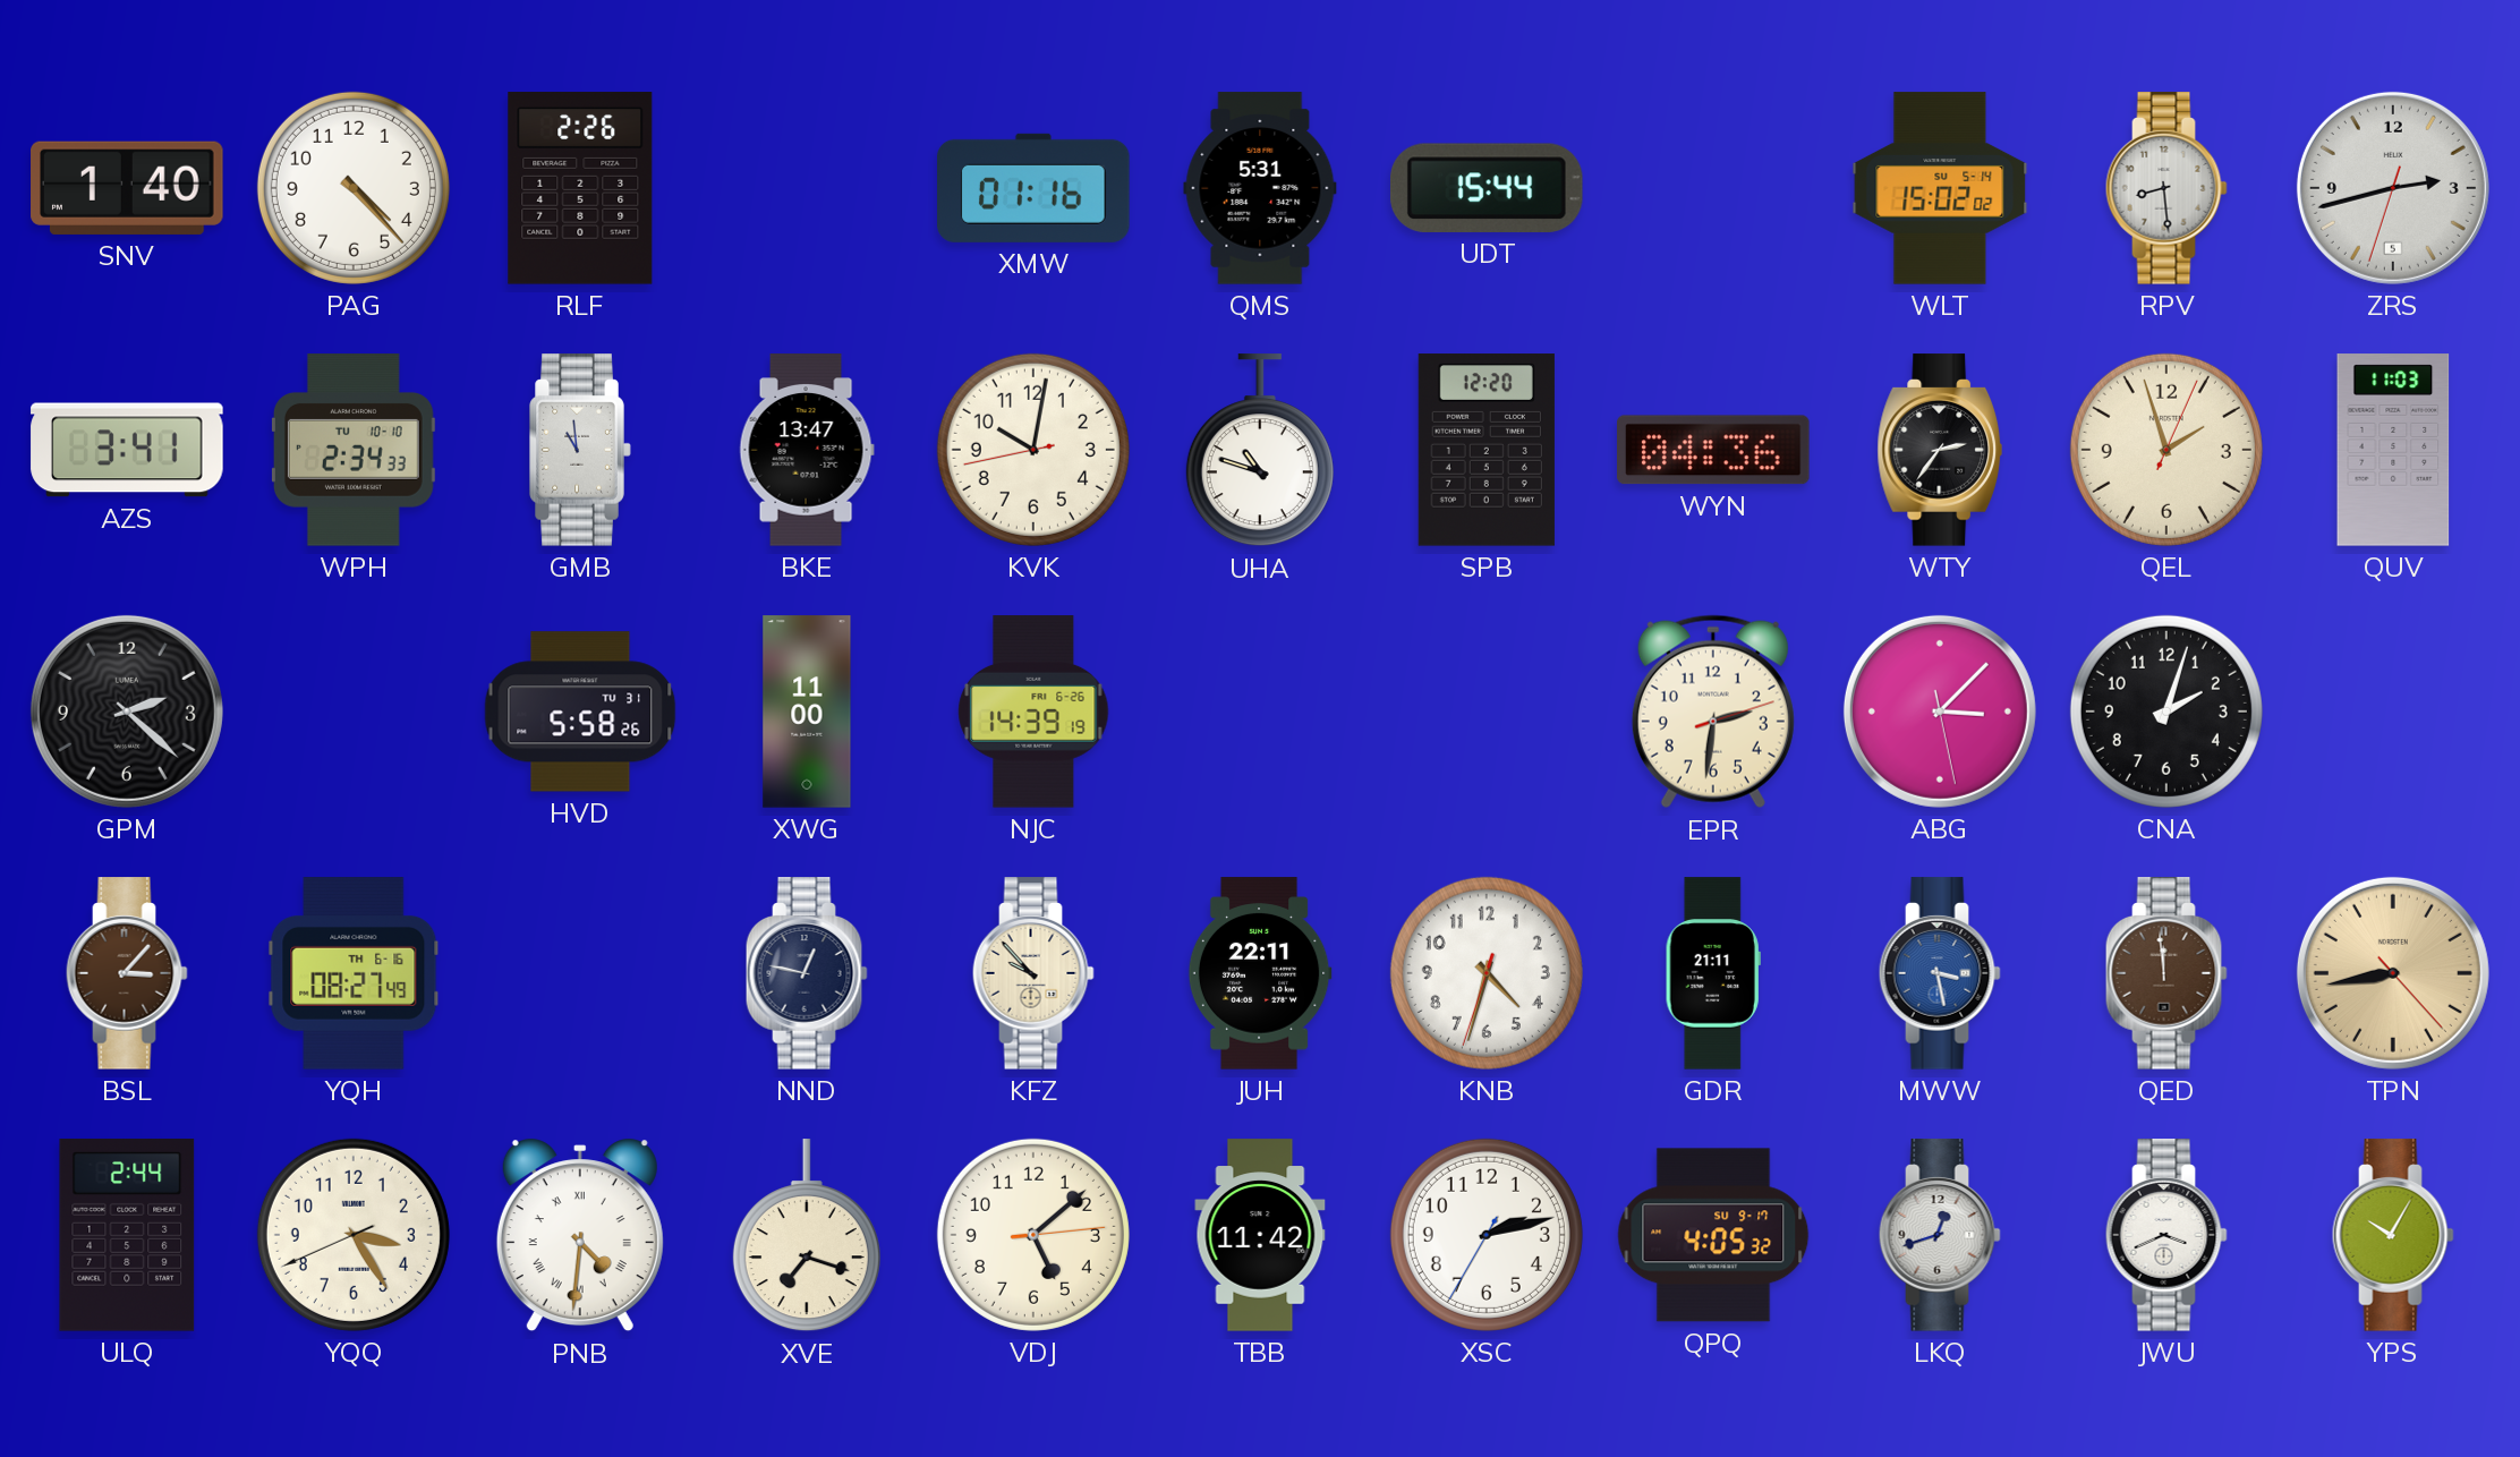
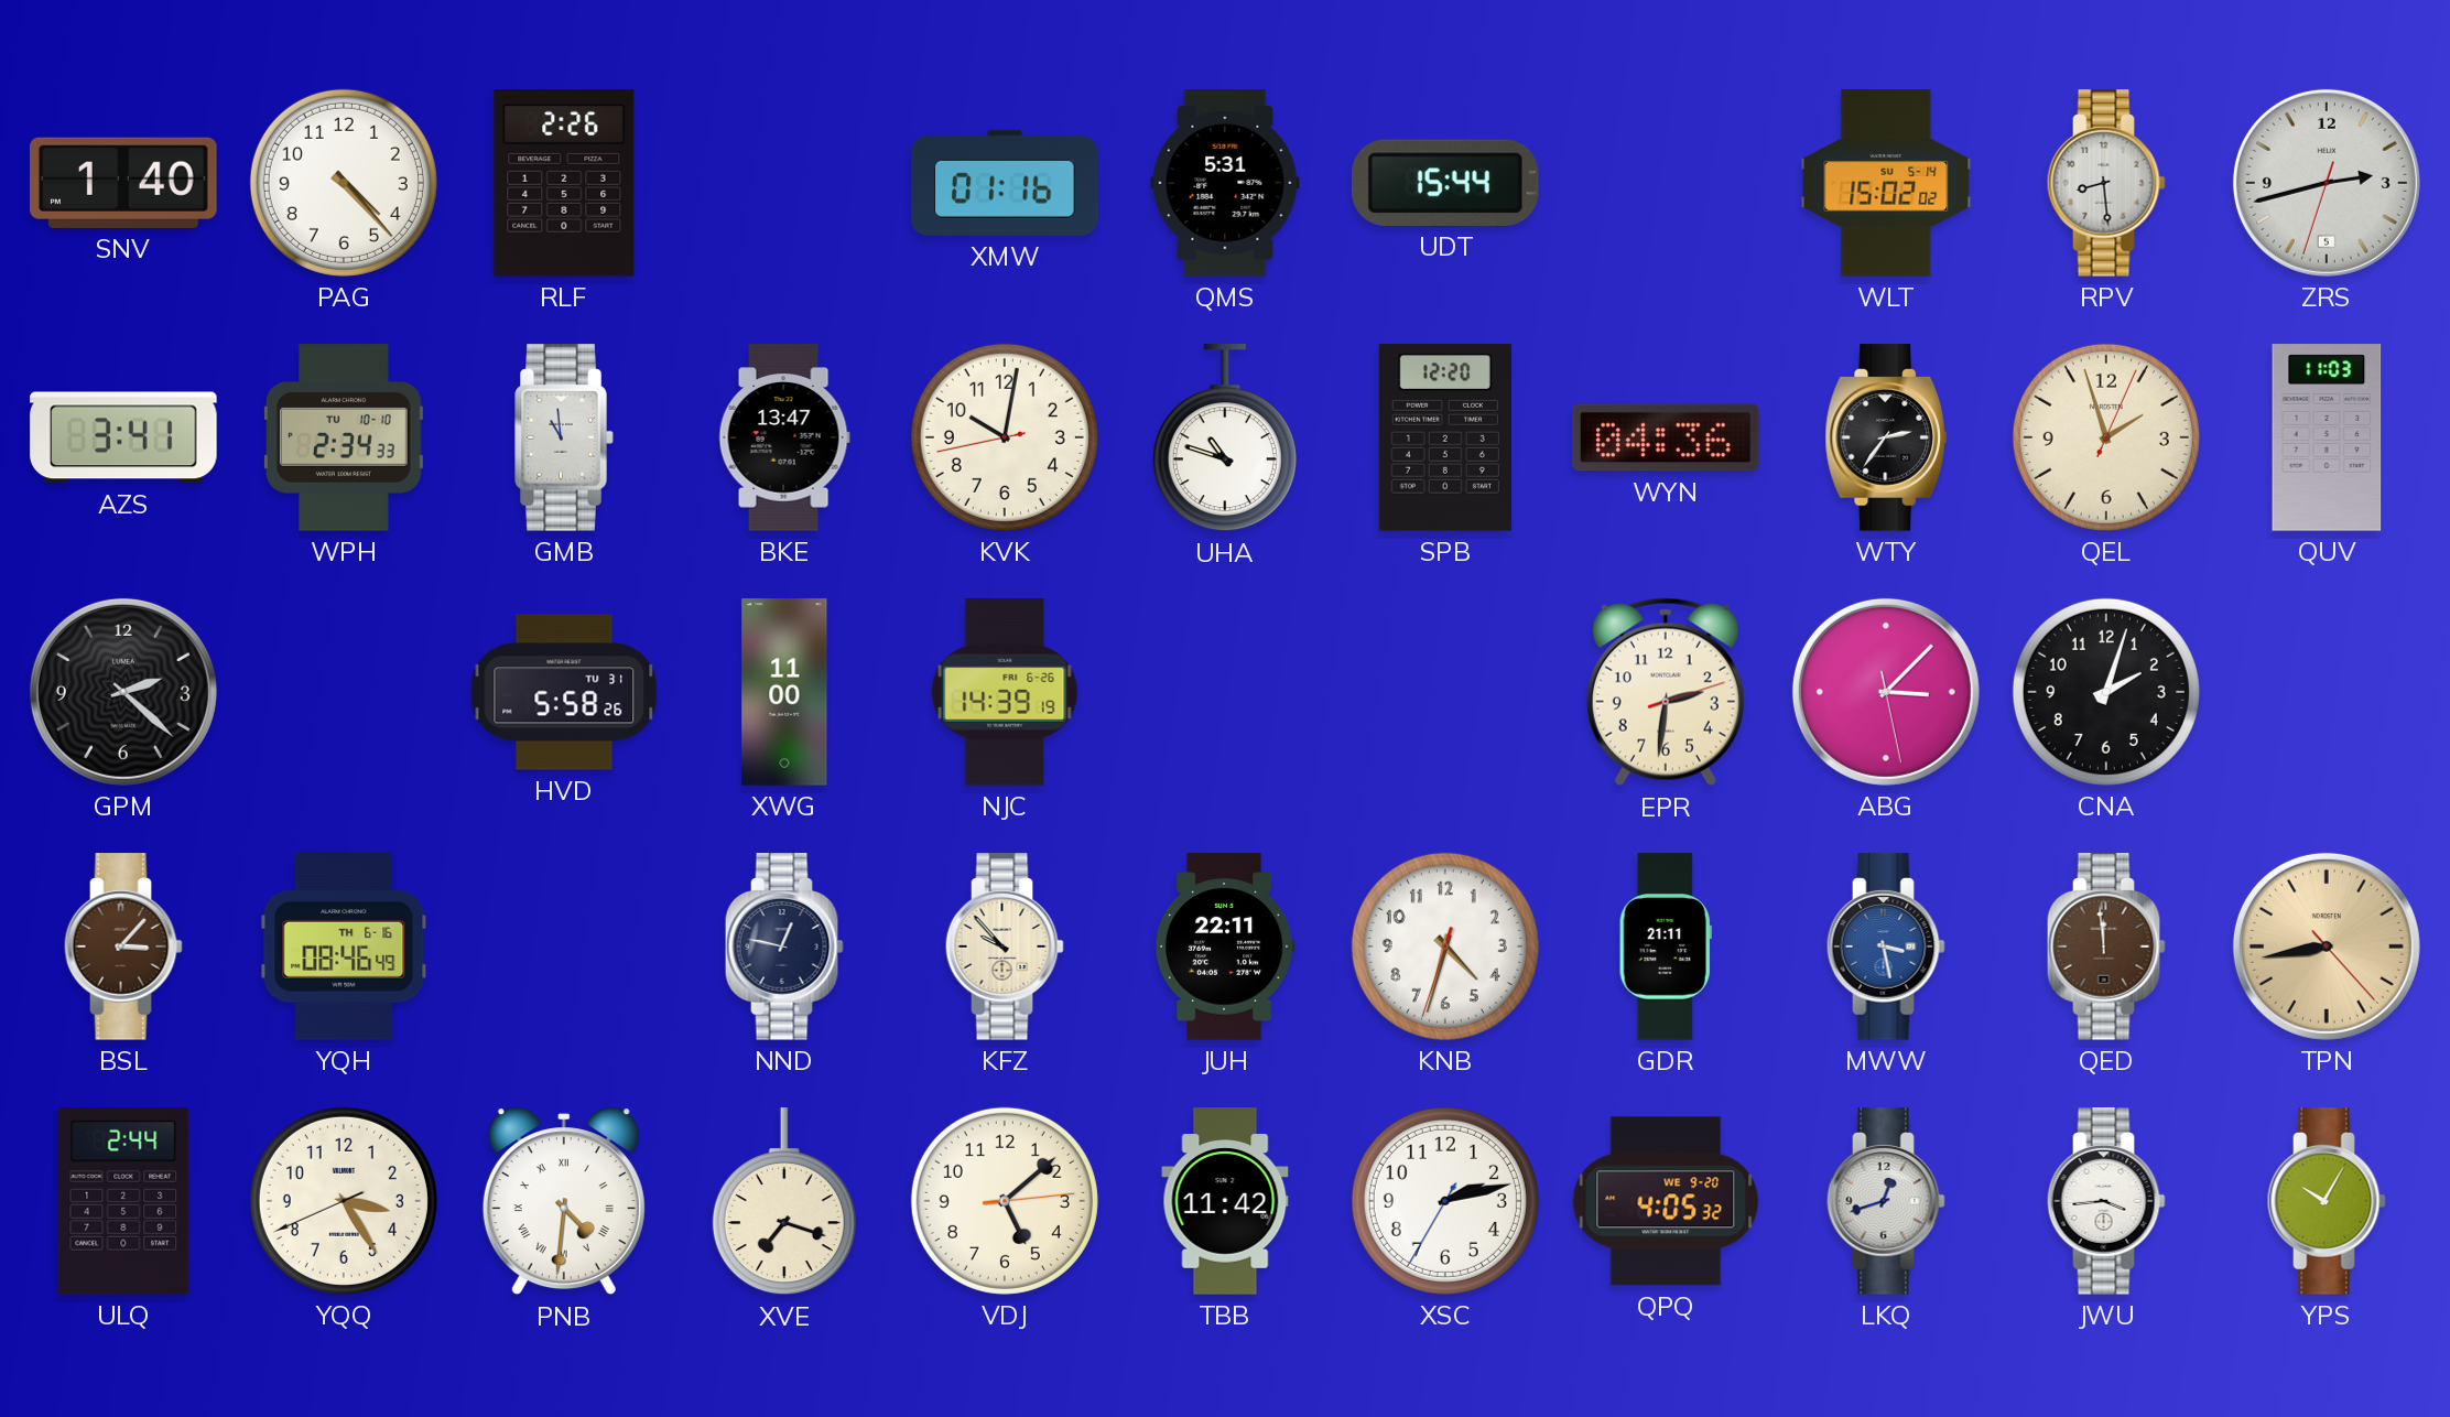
YQH: 08:27 -> 08:46 (344, 947)
QPQ date: SU 9-17 -> WE 9-20 (1666, 1201)
JWU: 3:41 -> 3:44 (2106, 1201)
